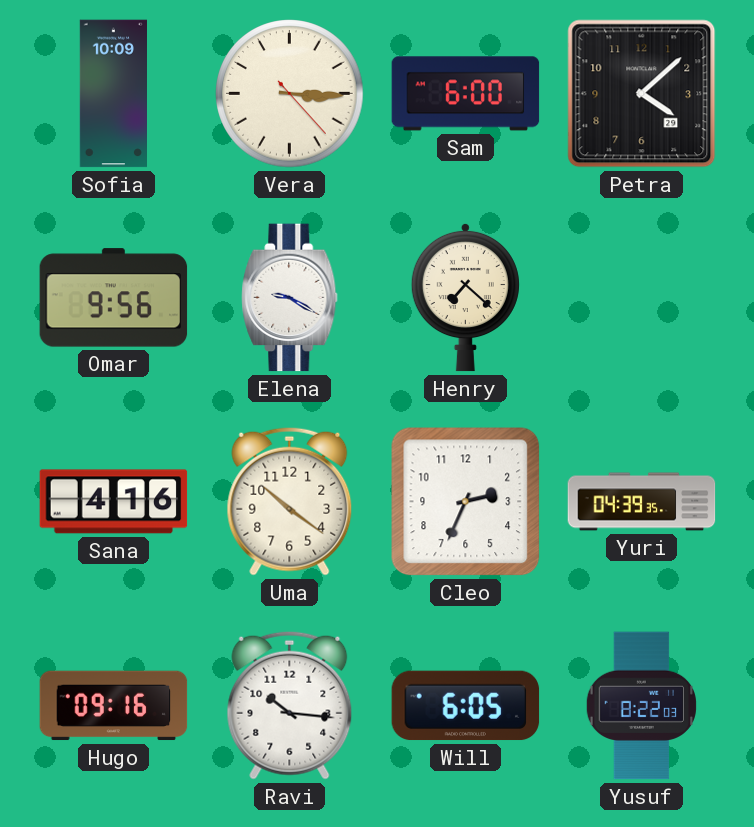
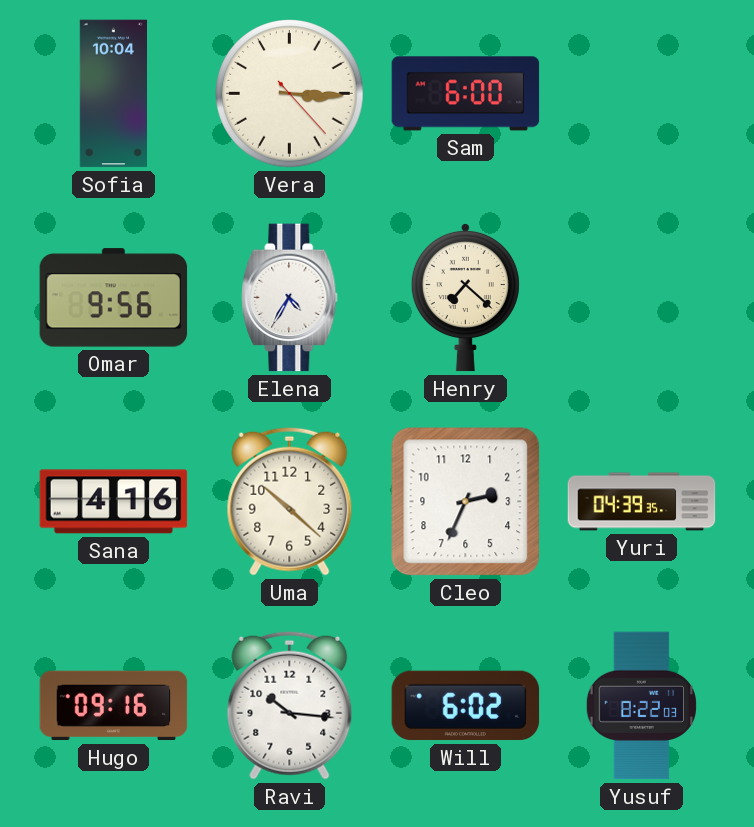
Sofia: 10:09 -> 10:04 (113, 94)
Petra: 4:08 -> none (642, 94)
Elena: 9:20 -> 4:35 (290, 298)
Uma: 10:21 -> 10:22 (290, 501)
Will: 6:05 -> 6:02 (466, 706)
